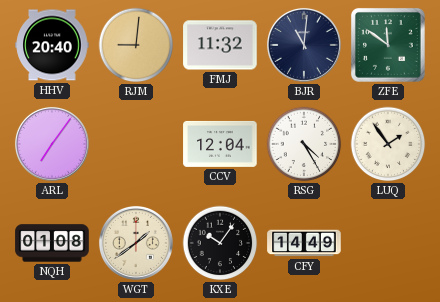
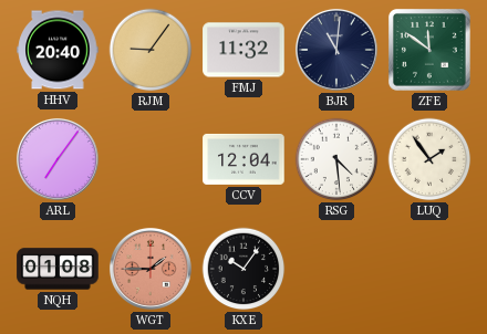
RJM: 9:01 -> 9:06 (151, 50)
RSG: 4:25 -> 4:29 (336, 159)
WGT: 1:39 -> 1:45 (151, 269)
WGT dial: cream -> salmon (151, 269)
CFY: 14:49 -> none (304, 243)
